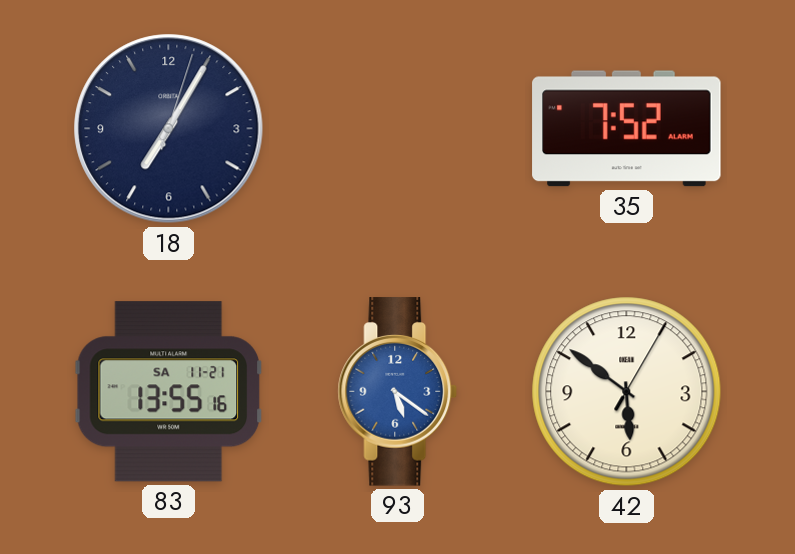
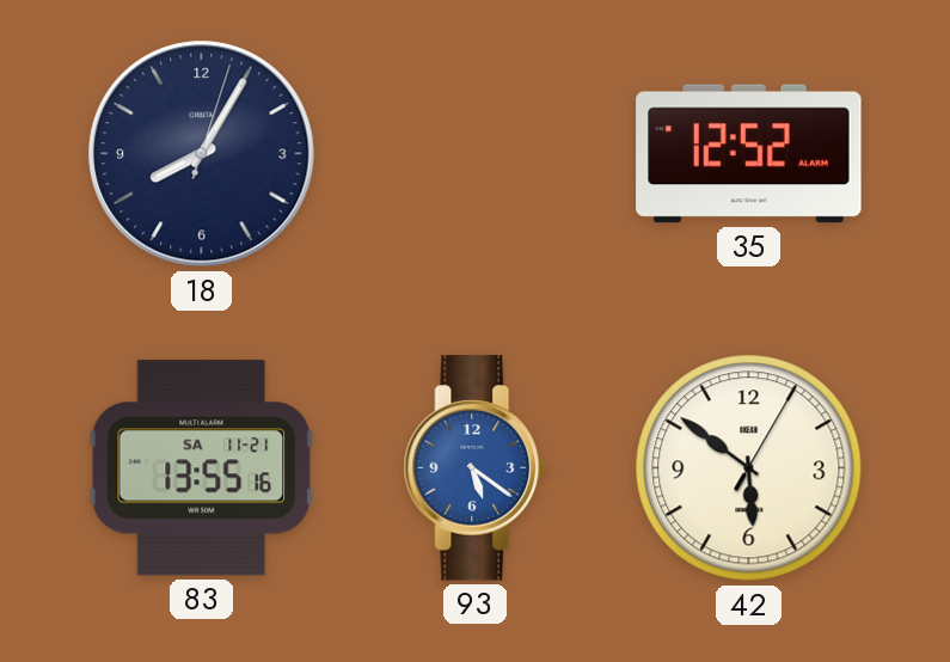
18: 7:05 -> 8:05 (202, 154)
35: 7:52 -> 12:52 (749, 154)
